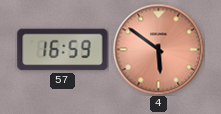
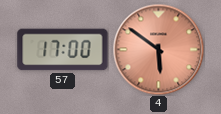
57: 16:59 -> 17:00 (63, 50)
